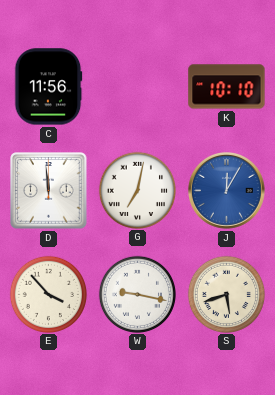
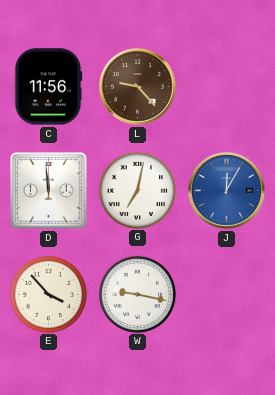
L: none -> 9:23 (138, 87)
K: 10:10 -> none (227, 87)
S: 5:42 -> none (226, 294)
